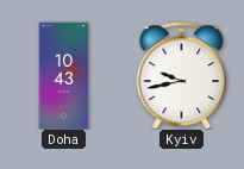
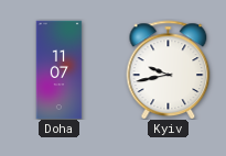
Doha: 10:43 -> 11:07 (60, 69)
